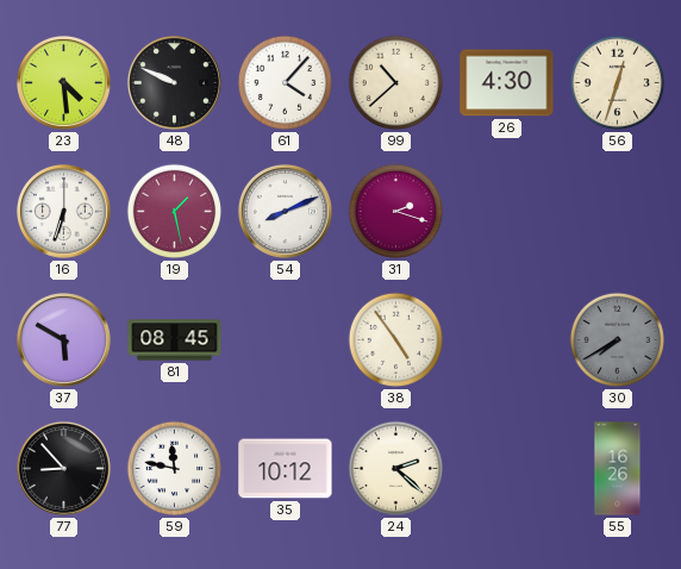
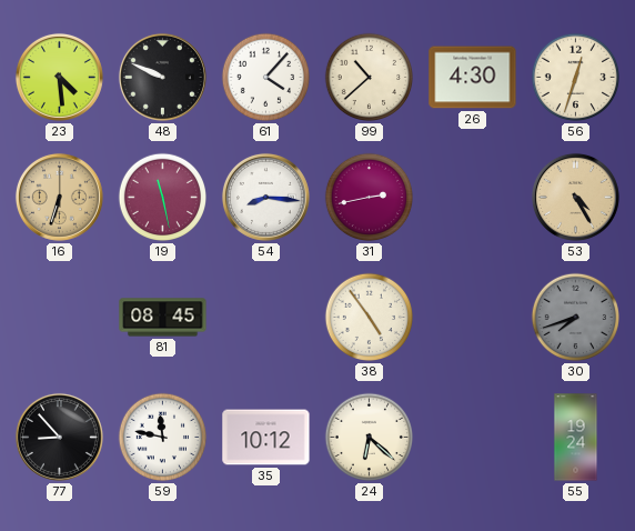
16 dial: white -> champagne (59, 197)
19: 1:28 -> 11:28 (163, 198)
54: 8:11 -> 8:16 (265, 197)
31: 2:18 -> 2:43 (370, 198)
53: none -> 4:25 (575, 197)
37: 5:50 -> none (63, 339)
30: 7:40 -> 7:42 (576, 318)
24: 2:22 -> 6:22 (370, 438)
55: 16:26 -> 19:24 (576, 438)
